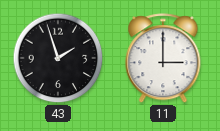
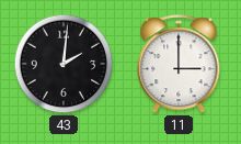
43: 1:57 -> 2:01 (64, 64)
